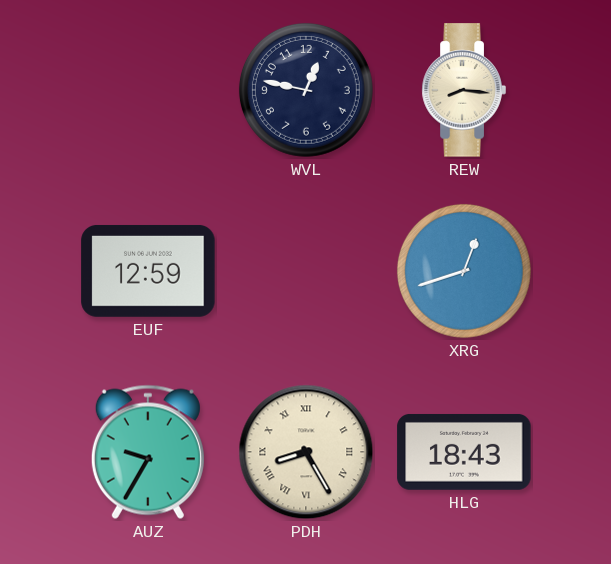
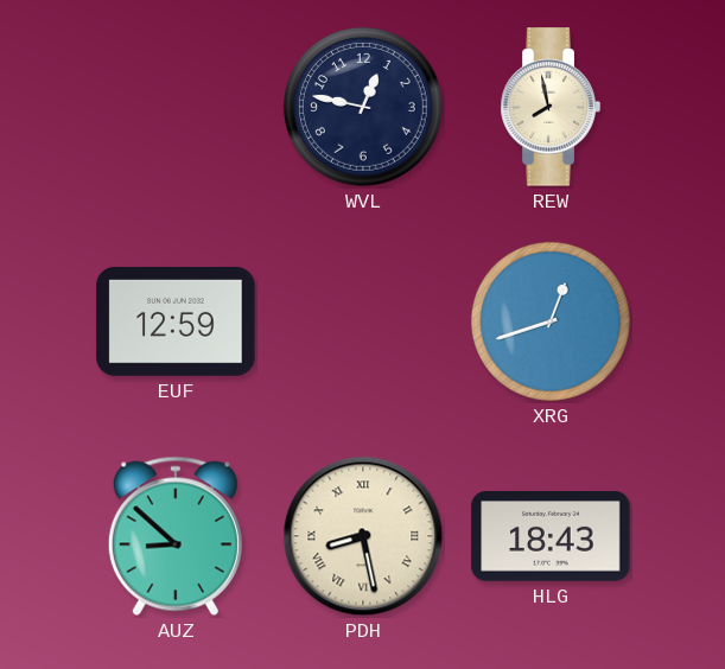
REW: 8:16 -> 7:58 (551, 107)
AUZ: 9:35 -> 8:52 (176, 536)
PDH: 8:25 -> 8:28 (363, 536)
